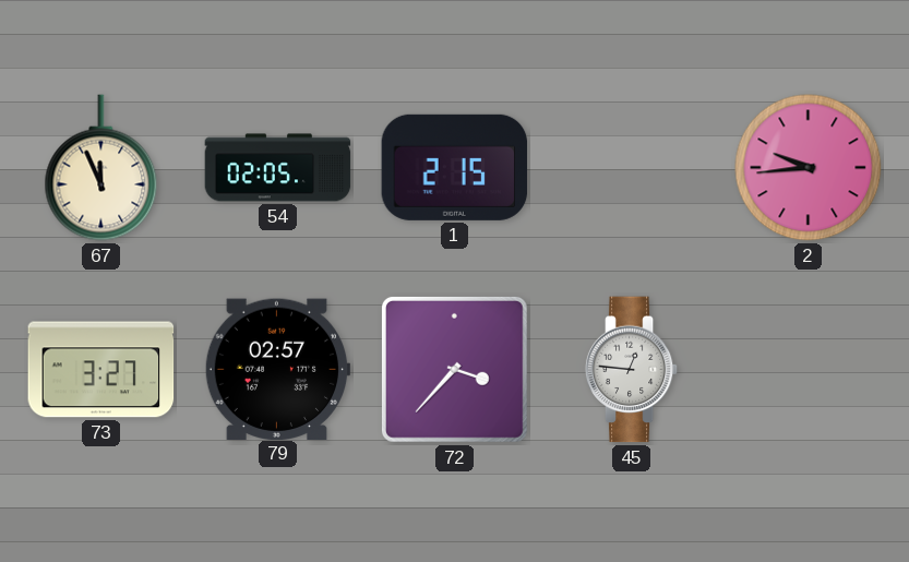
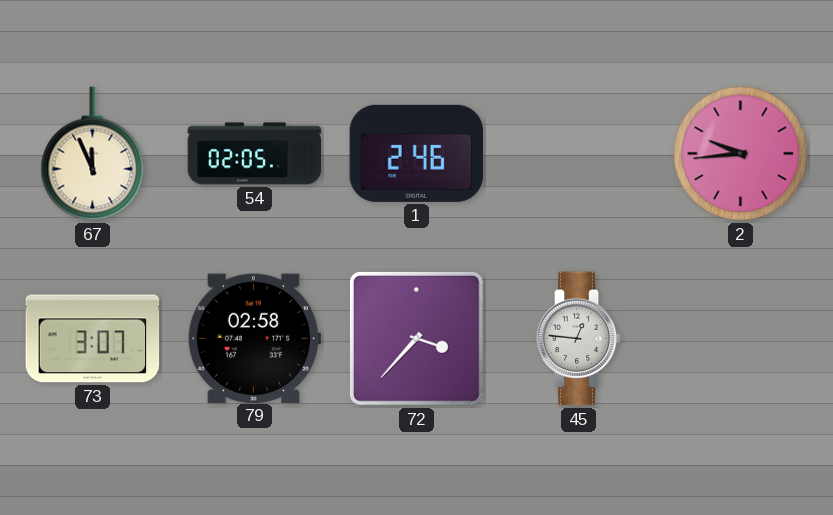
1: 2:15 -> 2:46 (417, 153)
73: 3:27 -> 3:07 (93, 339)
79: 02:57 -> 02:58 (254, 338)
